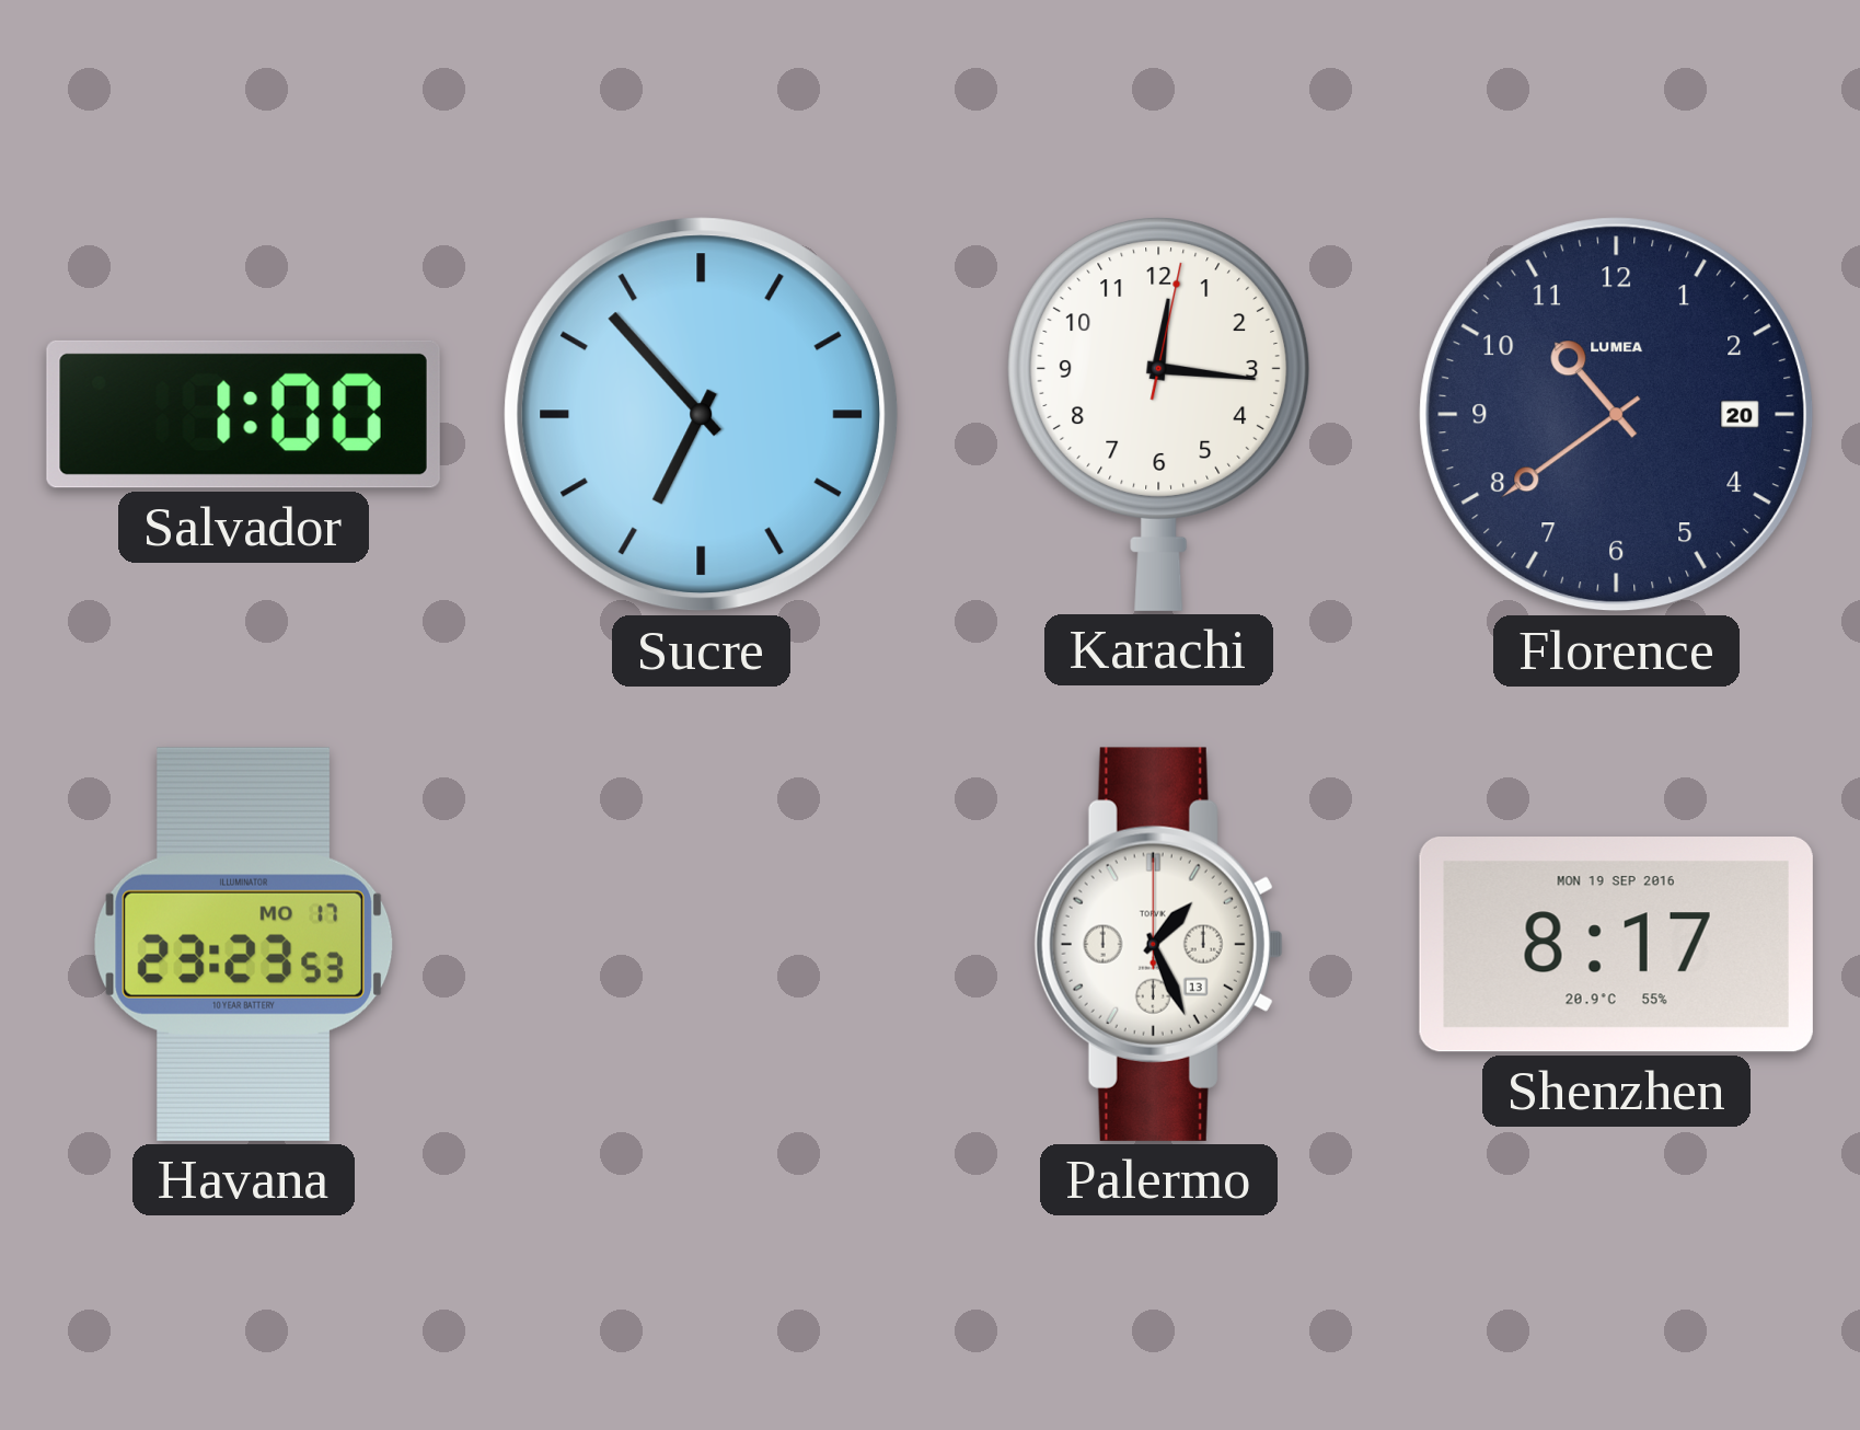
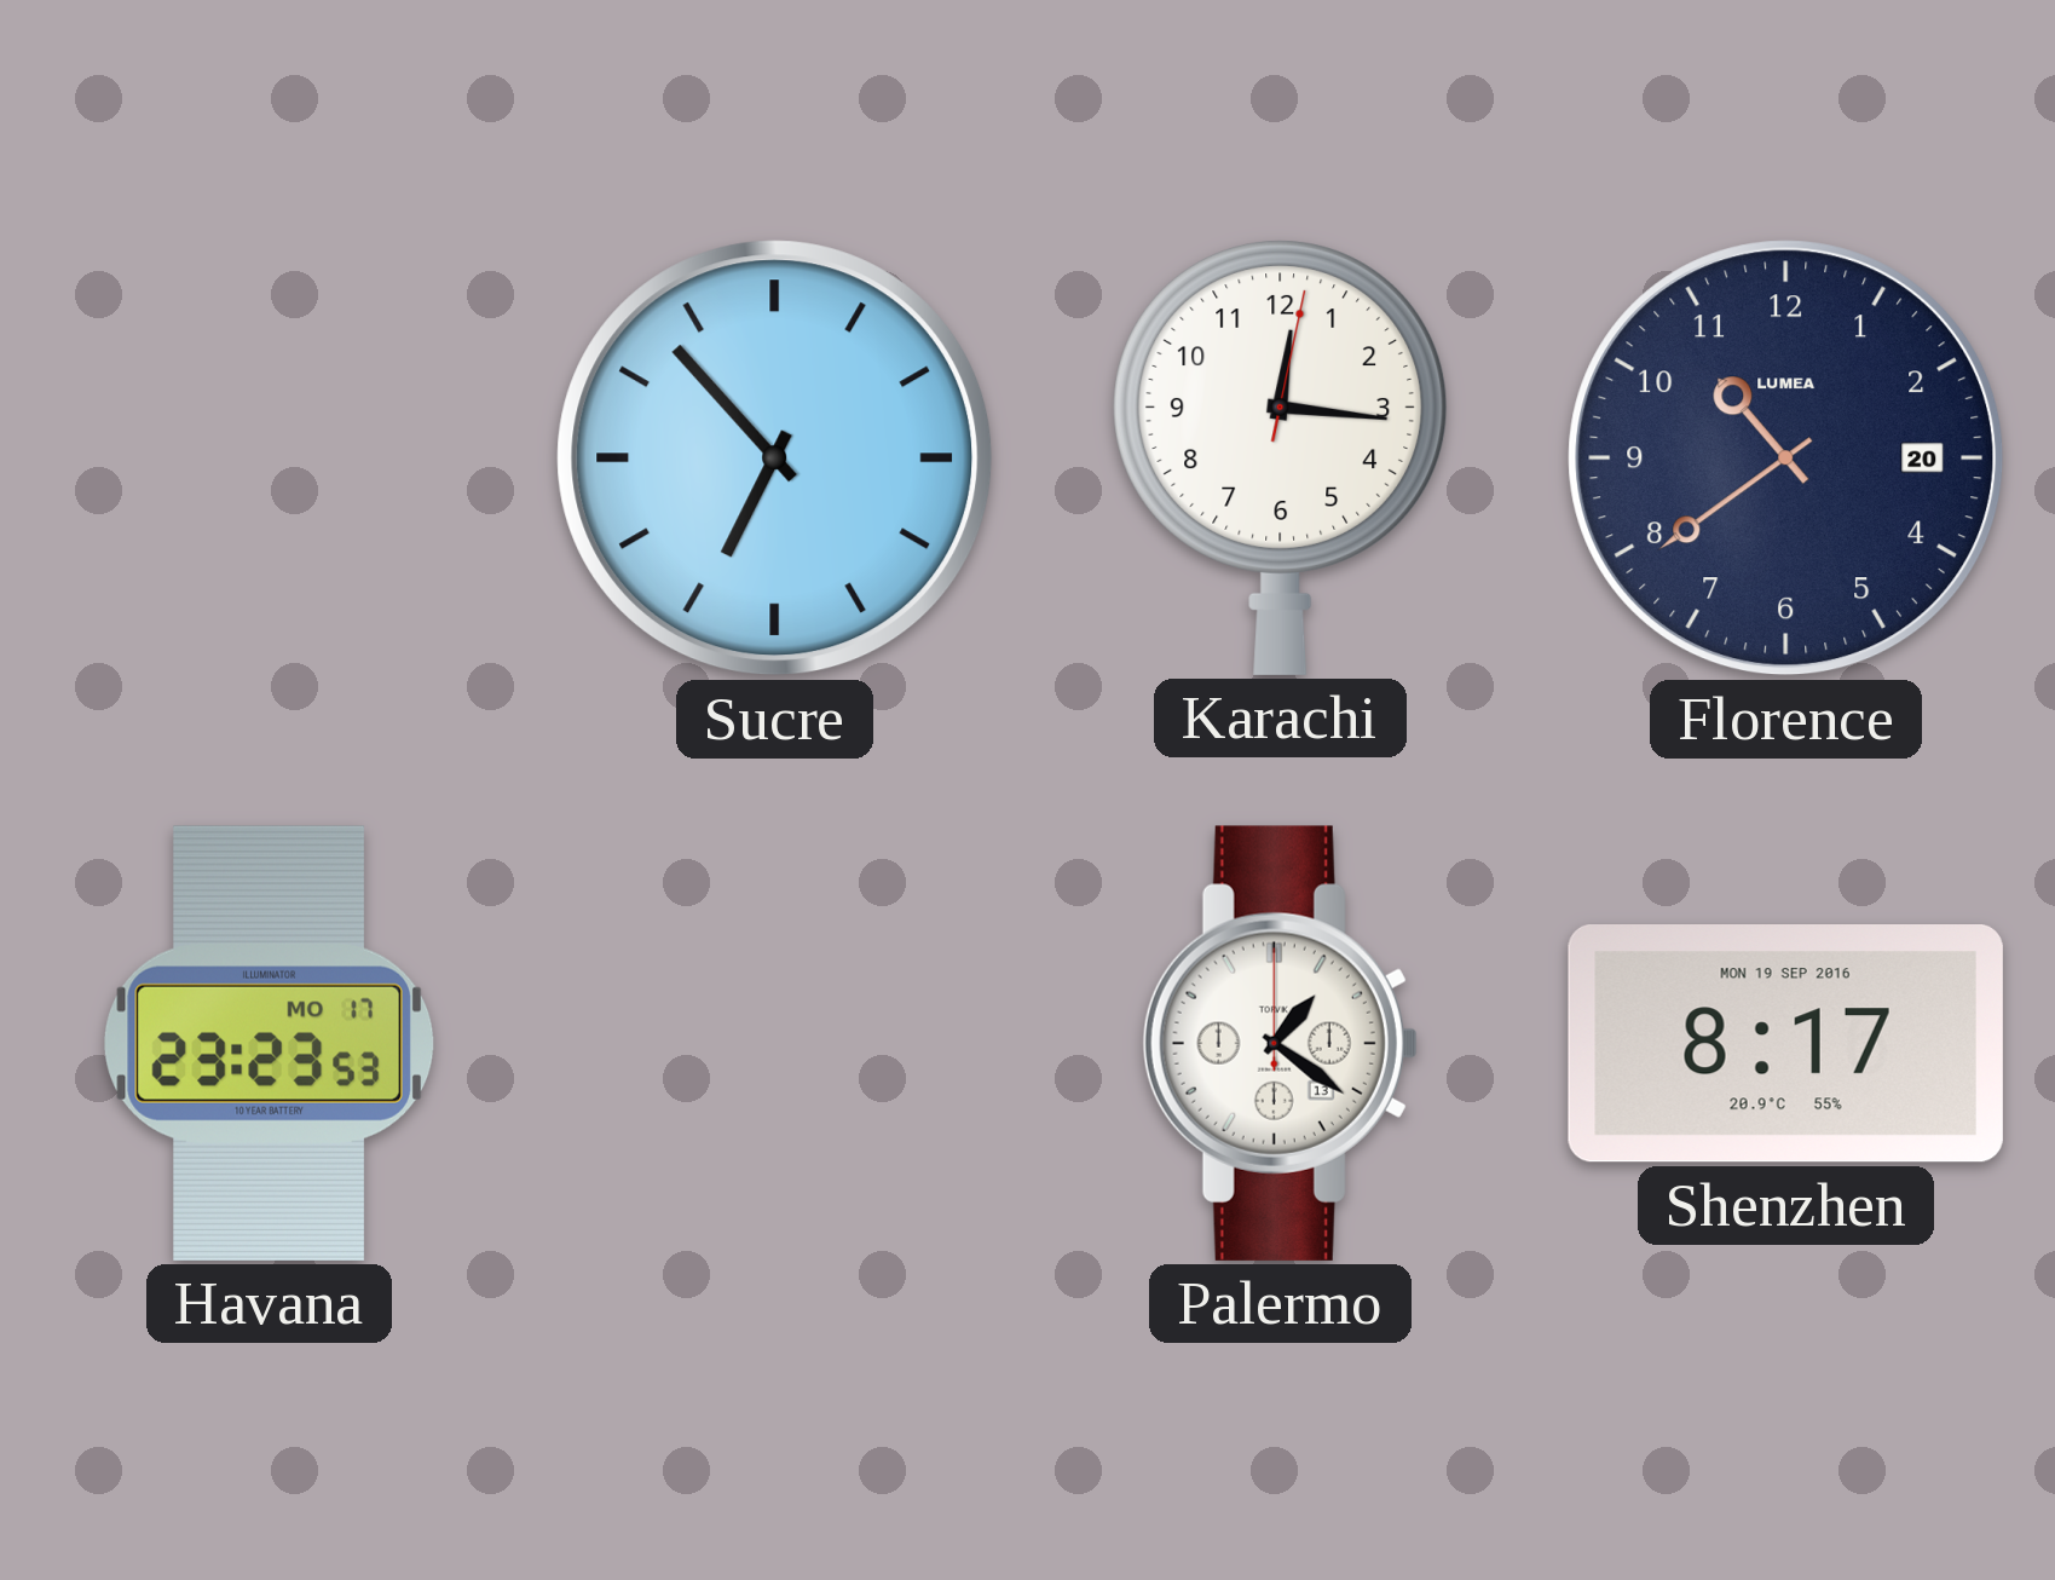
Salvador: 1:00 -> none (243, 414)
Palermo: 1:26 -> 1:21 (1280, 1043)
